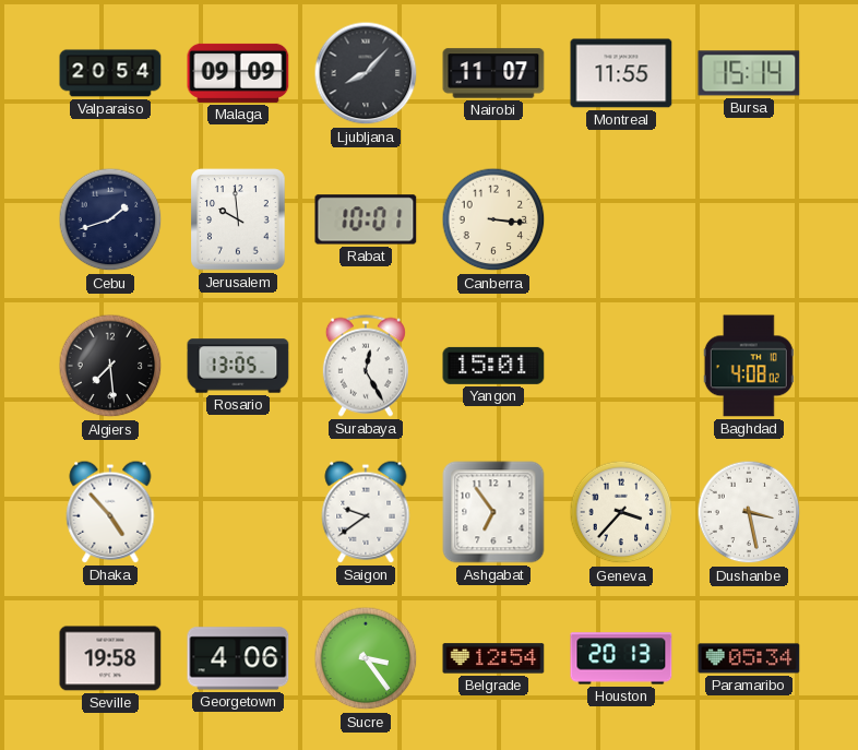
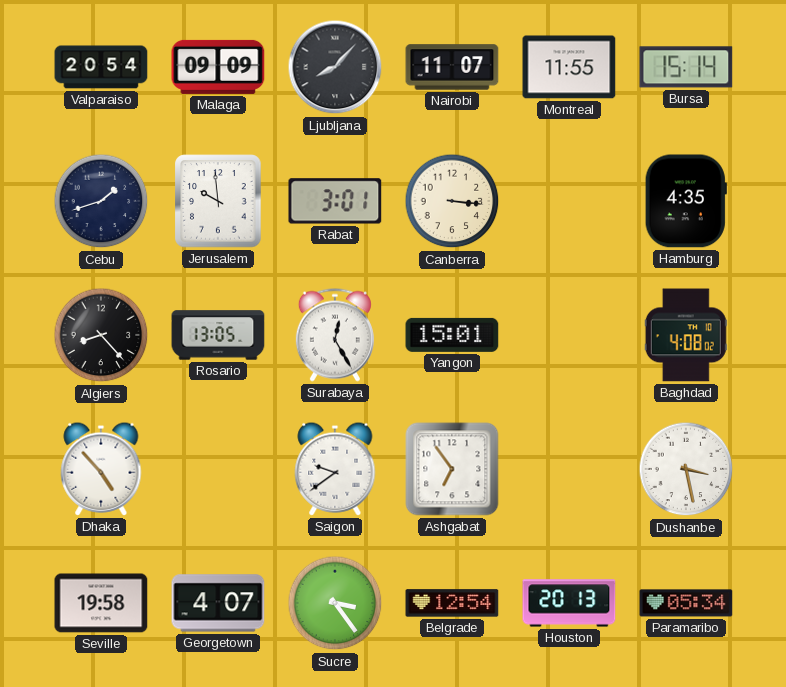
Rabat: 10:01 -> 3:01 (335, 201)
Hamburg: none -> 4:35 (686, 201)
Algiers: 7:29 -> 8:23 (101, 335)
Geneva: 3:37 -> none (621, 512)
Georgetown: 4:06 -> 4:07 (218, 603)
